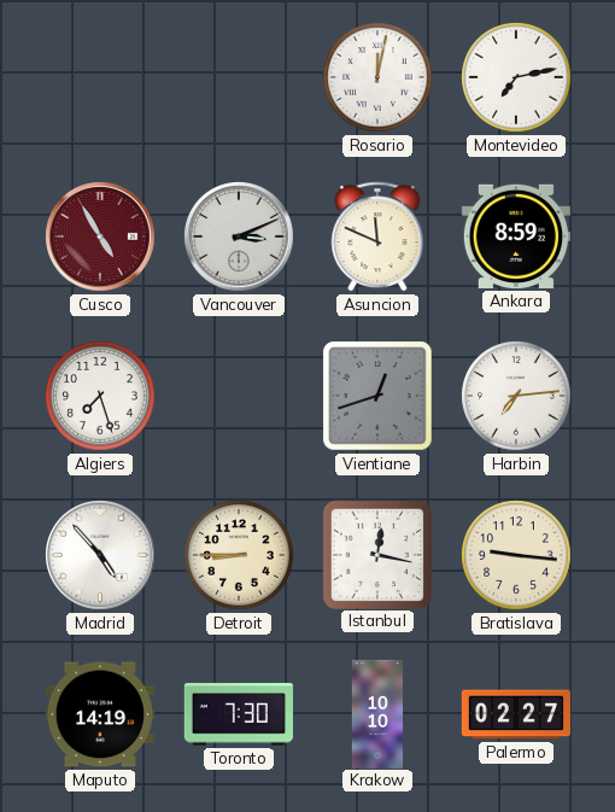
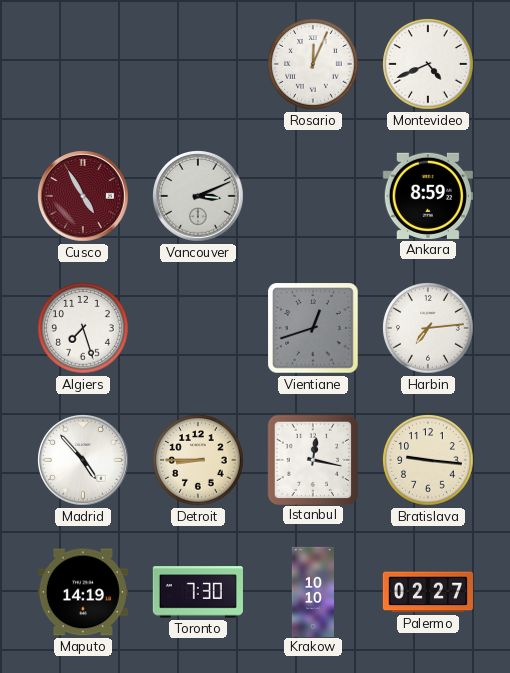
Rosario: 12:02 -> 12:04 (313, 64)
Montevideo: 7:13 -> 4:41 (428, 64)
Asuncion: 11:49 -> none (377, 236)
